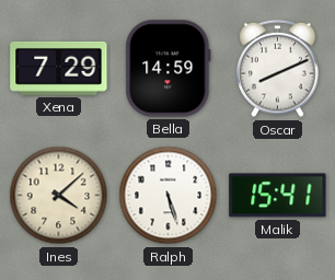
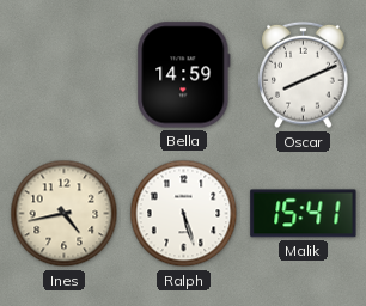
Xena: 7:29 -> none (59, 68)
Ines: 4:08 -> 4:43 (65, 214)
